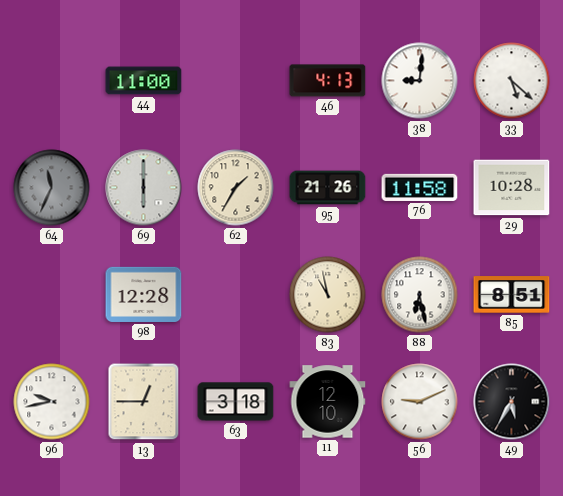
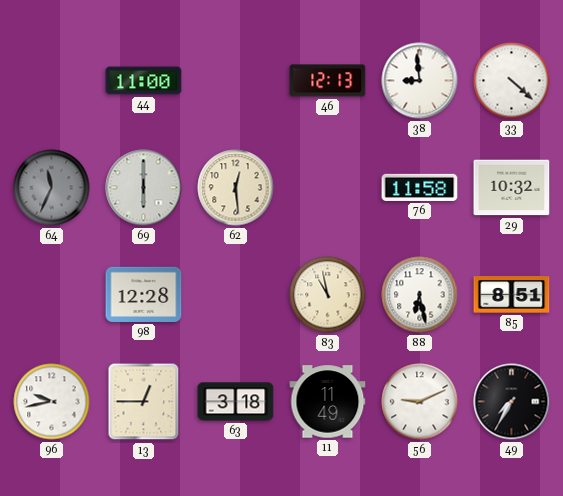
46: 4:13 -> 12:13 (328, 81)
38: 9:01 -> 8:59 (420, 81)
33: 5:22 -> 4:22 (512, 81)
62: 1:35 -> 12:29 (236, 188)
95: 21:26 -> none (328, 188)
29: 10:28 -> 10:32 (512, 188)
11: 12:10 -> 11:49 (328, 402)
49: 5:35 -> 7:35 (512, 402)
